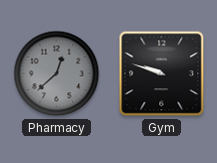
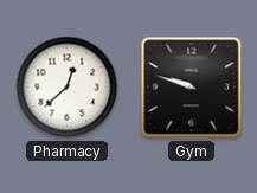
Pharmacy dial: grey -> white (68, 88)
